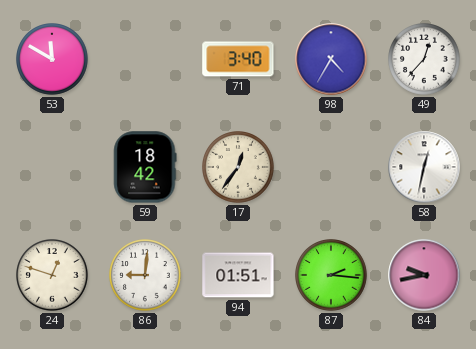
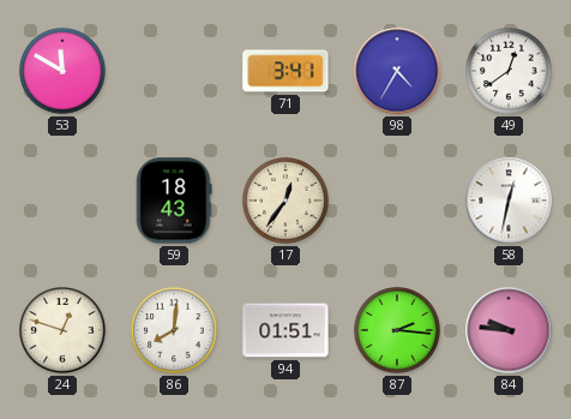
71: 3:40 -> 3:41 (285, 71)
49: 12:37 -> 12:39 (510, 72)
59: 18:42 -> 18:43 (174, 200)
86: 9:01 -> 8:01 (175, 331)
84: 9:43 -> 9:46 (509, 330)
